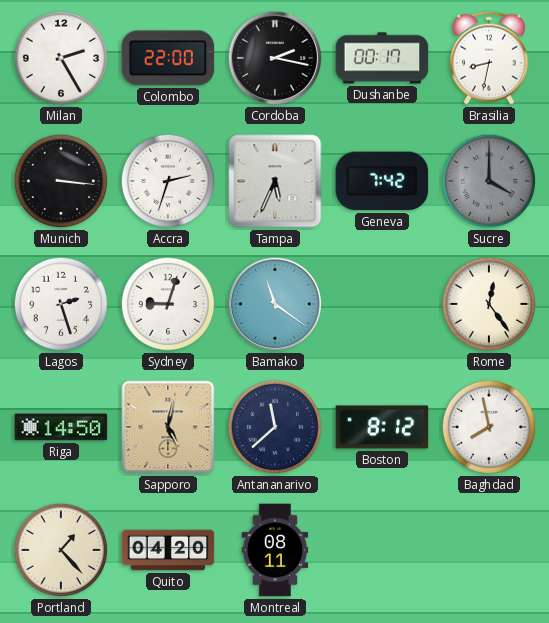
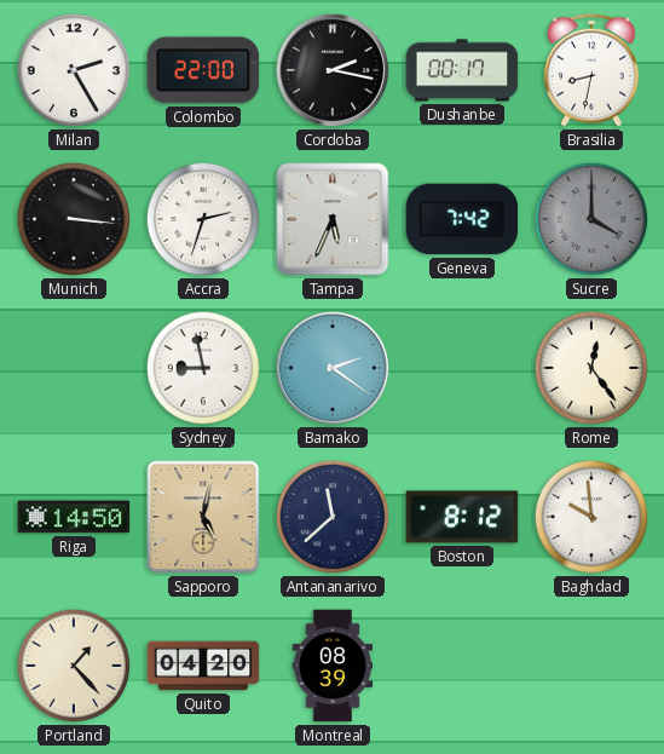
Lagos: 2:27 -> none (61, 304)
Sydney: 9:03 -> 8:58 (203, 368)
Bamako: 11:21 -> 2:21 (333, 368)
Baghdad: 7:58 -> 9:59 (591, 517)
Montreal: 08:11 -> 08:39 (333, 666)
